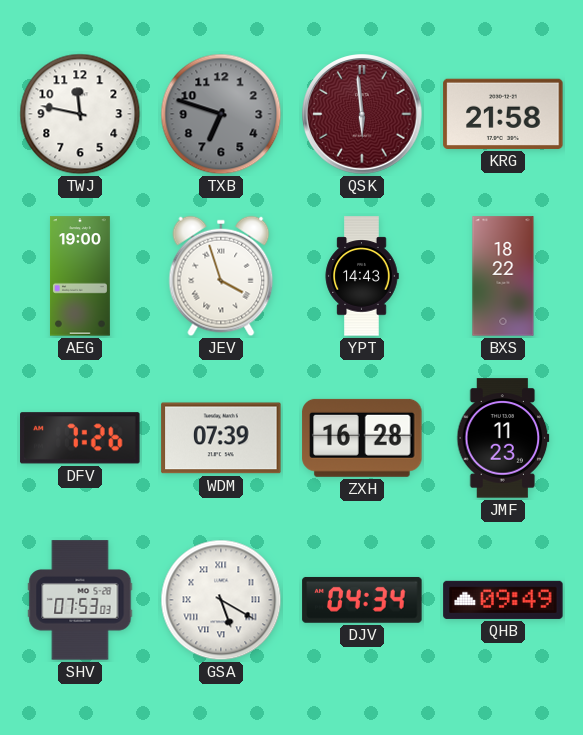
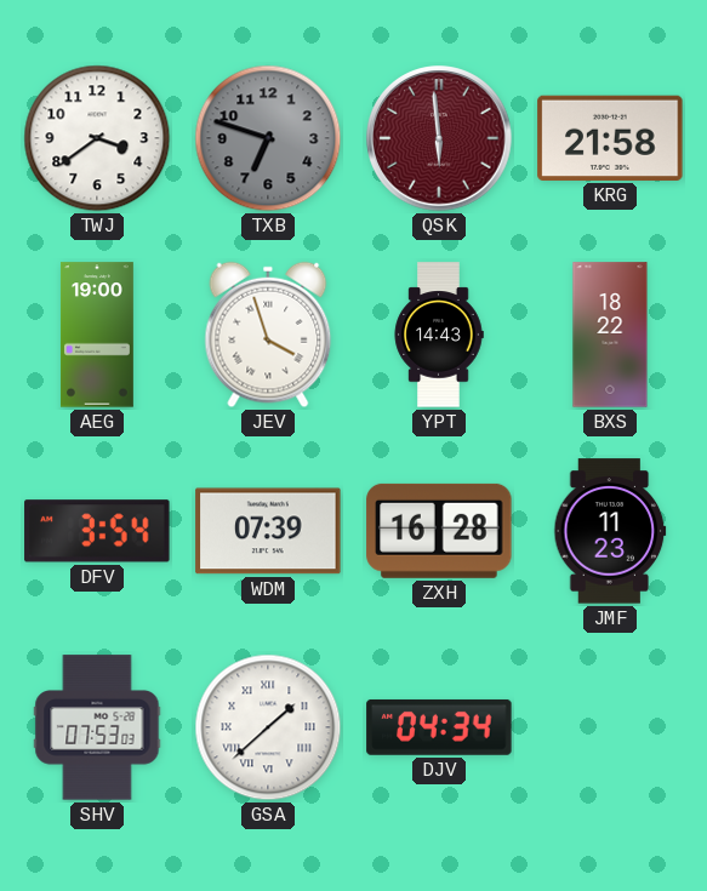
TWJ: 11:47 -> 3:39 (97, 138)
DFV: 7:26 -> 3:54 (97, 531)
GSA: 5:20 -> 1:38 (268, 727)
QHB: 09:49 -> none (503, 600)
